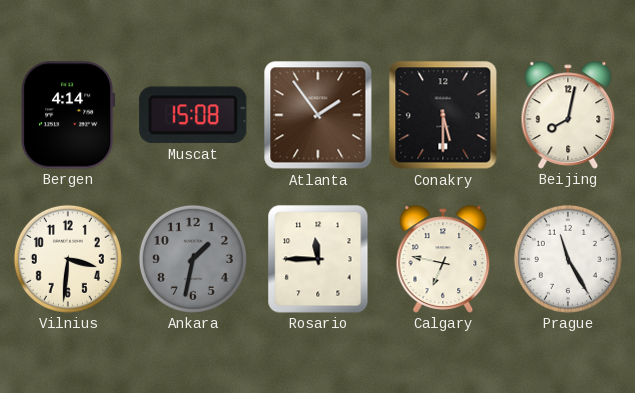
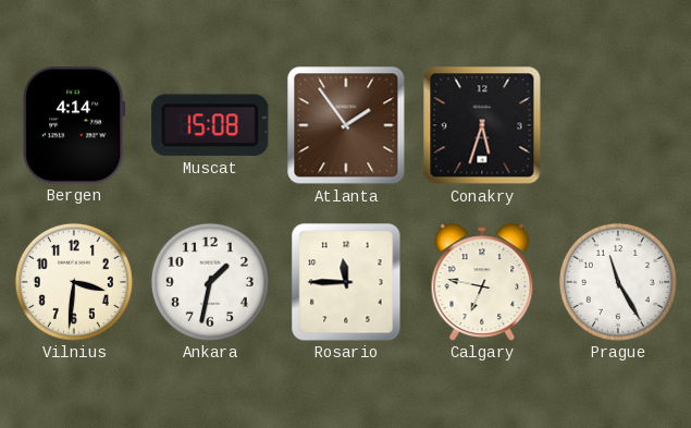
Conakry: 5:30 -> 5:33 (482, 125)
Beijing: 8:02 -> none (568, 115)
Ankara dial: grey -> white (210, 282)
